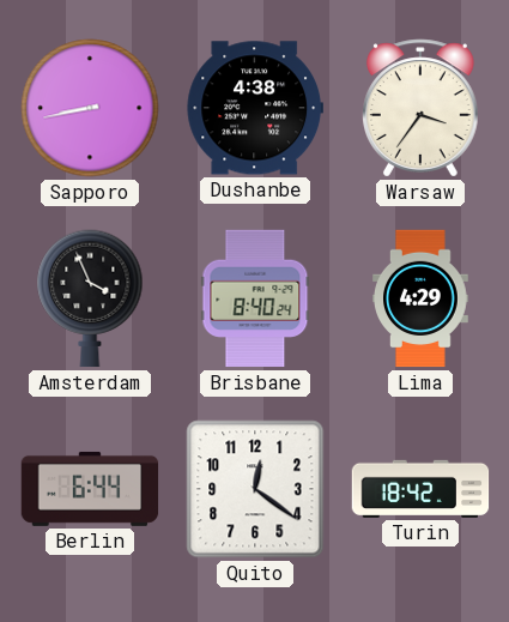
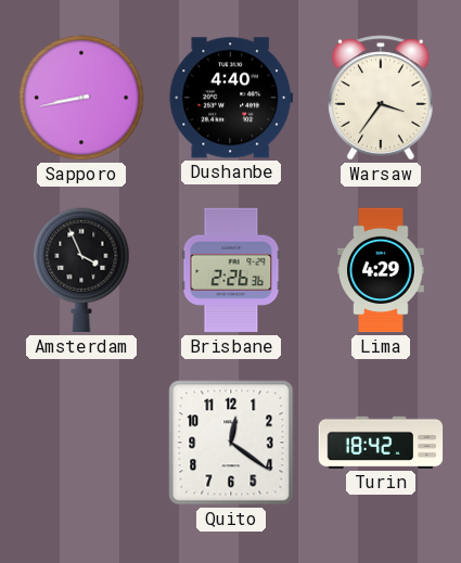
Dushanbe: 4:38 -> 4:40 (230, 98)
Brisbane: 8:40 -> 2:26 (231, 270)
Berlin: 6:44 -> none (90, 489)
